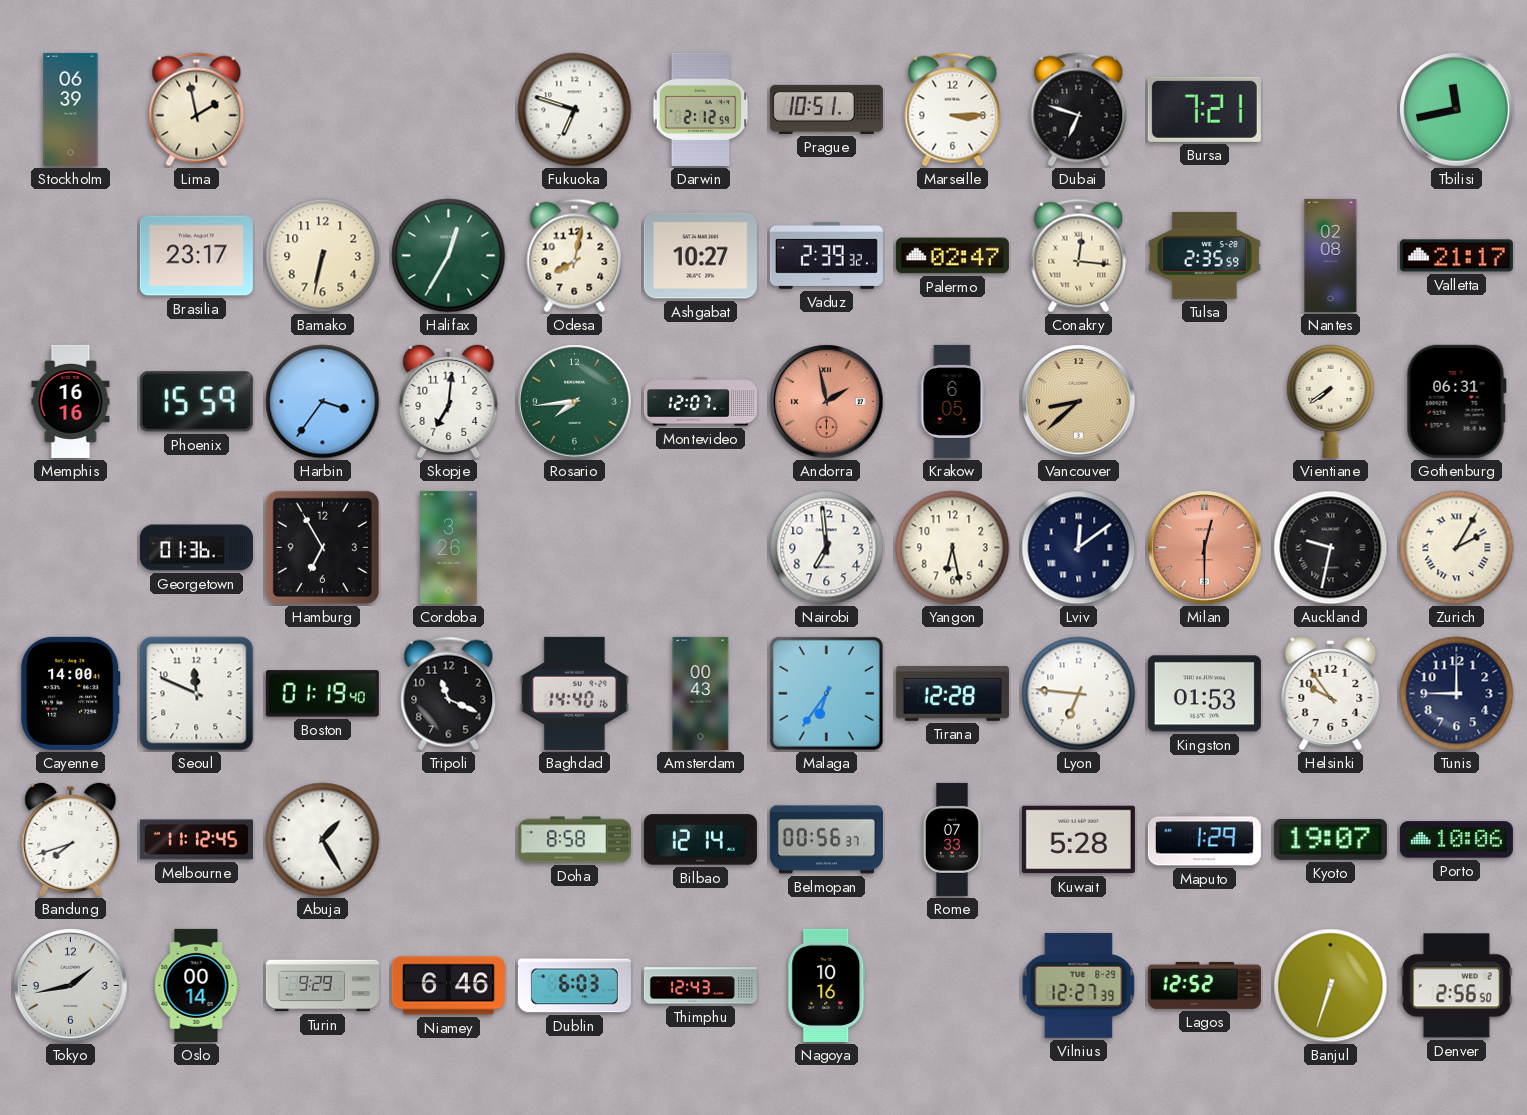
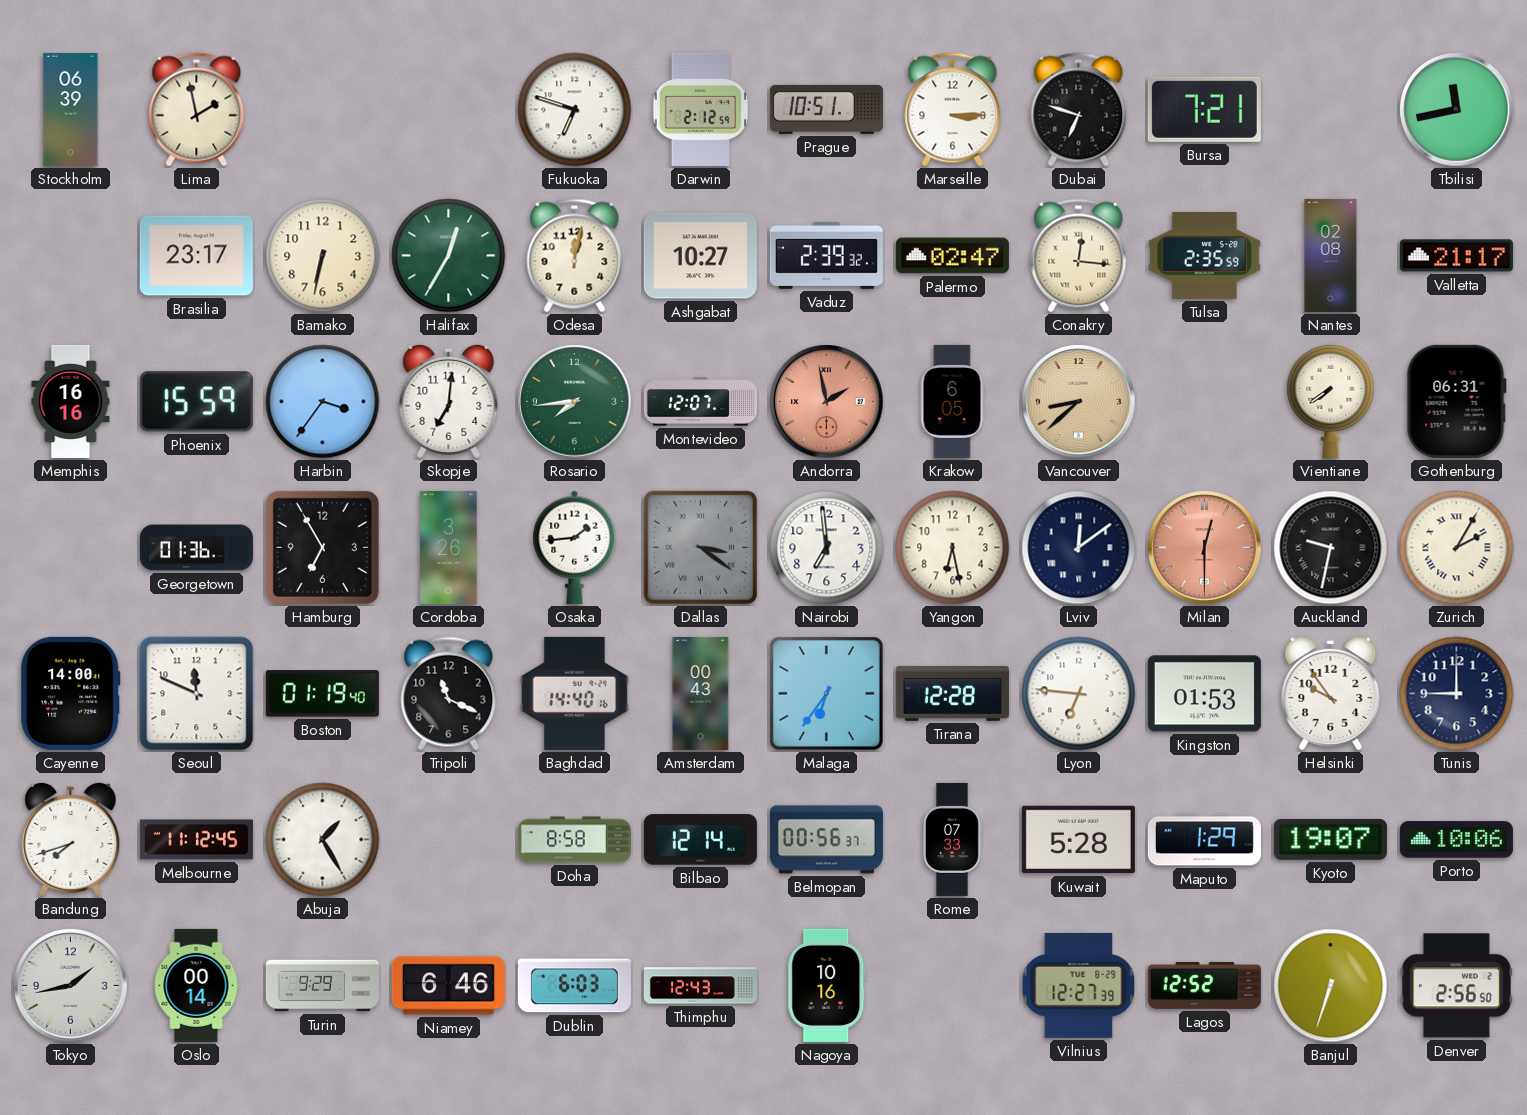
Odesa: 8:02 -> 12:02 (575, 256)
Osaka: none -> 1:44 (575, 547)
Dallas: none -> 3:21 (701, 548)
